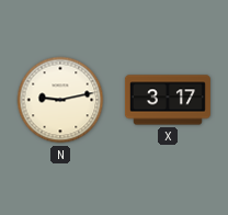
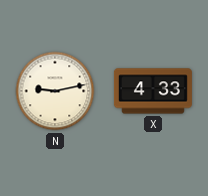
X: 3:17 -> 4:33 (153, 91)
